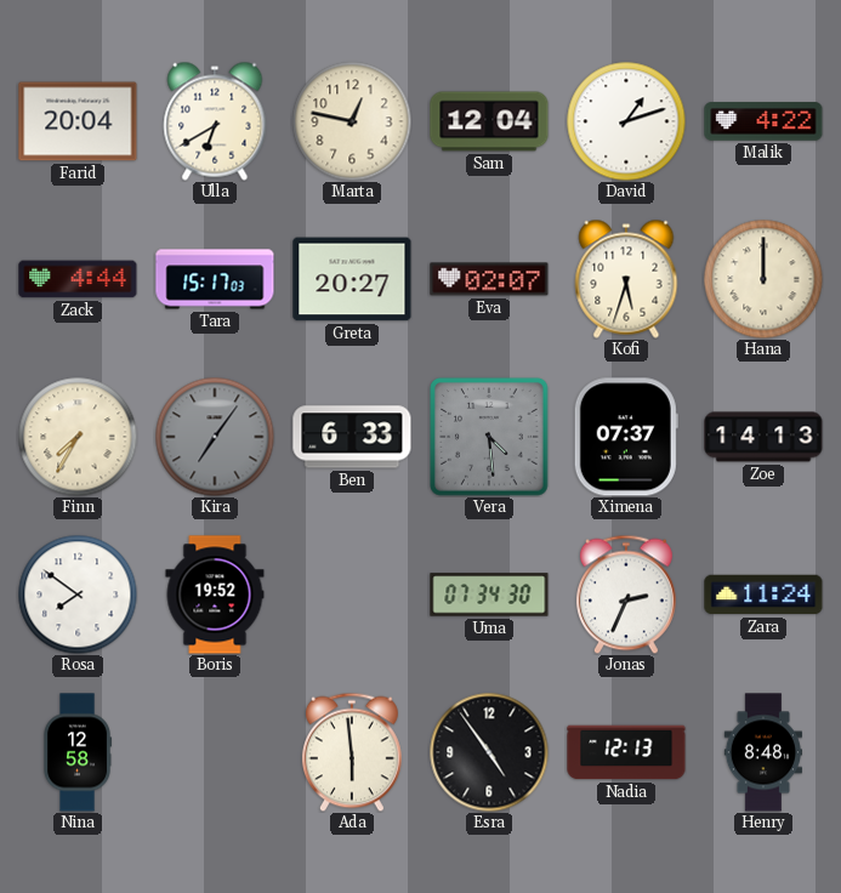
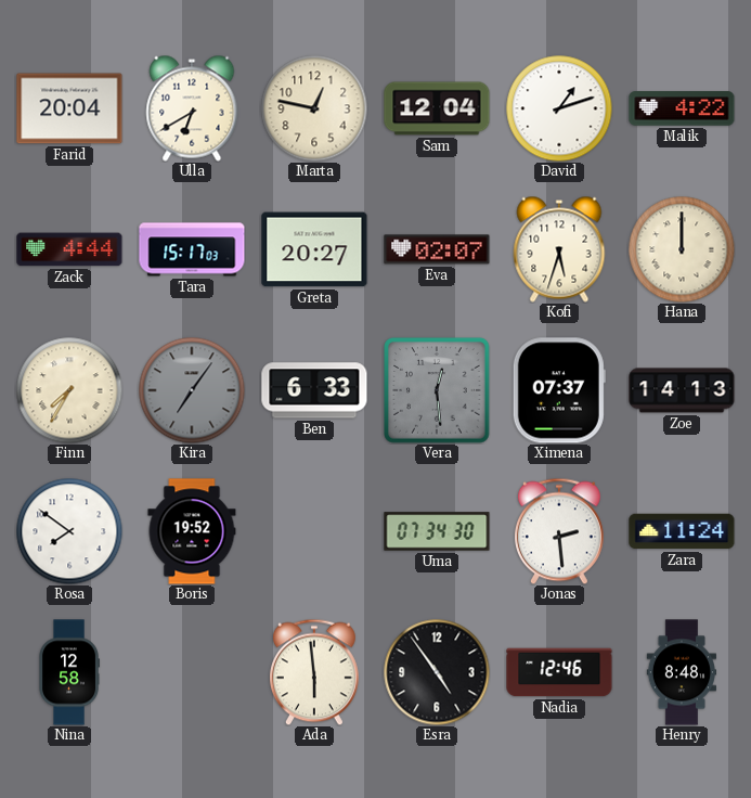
Vera: 4:29 -> 12:29 (437, 390)
Jonas: 2:34 -> 2:29 (559, 531)
Nadia: 12:13 -> 12:46 (559, 672)
